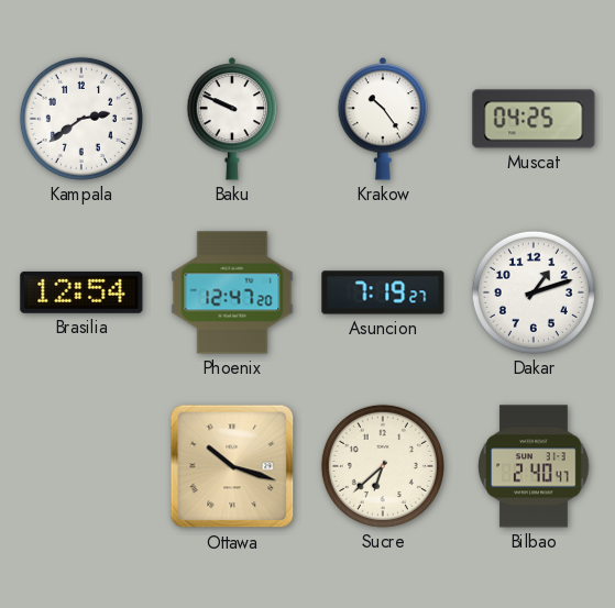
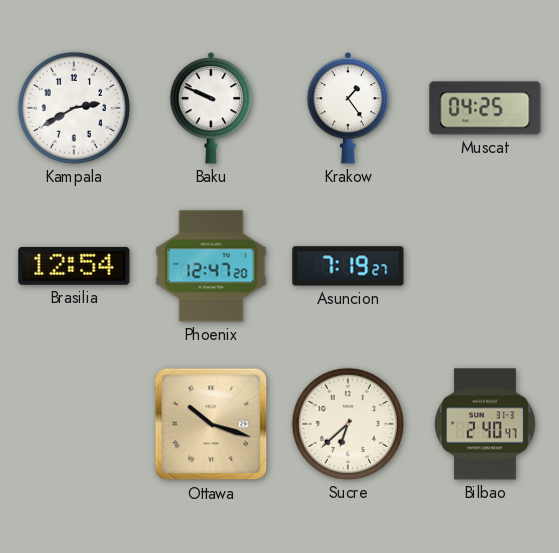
Kampala: 2:39 -> 2:40 (74, 108)
Krakow: 10:24 -> 1:24 (348, 109)
Dakar: 1:12 -> none (534, 292)
